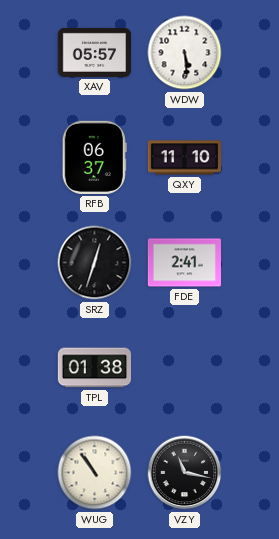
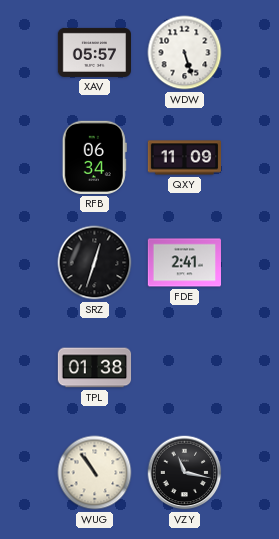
WDW: 5:29 -> 5:27 (185, 53)
RFB: 06:37 -> 06:34 (94, 157)
QXY: 11:10 -> 11:09 (184, 158)
